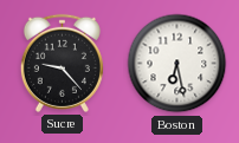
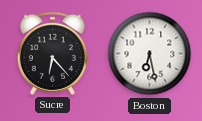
Sucre: 9:23 -> 6:23 (52, 53)
